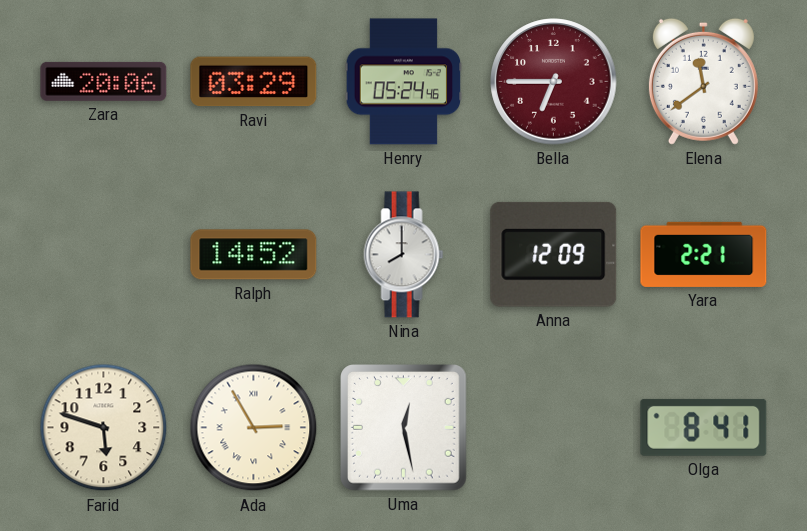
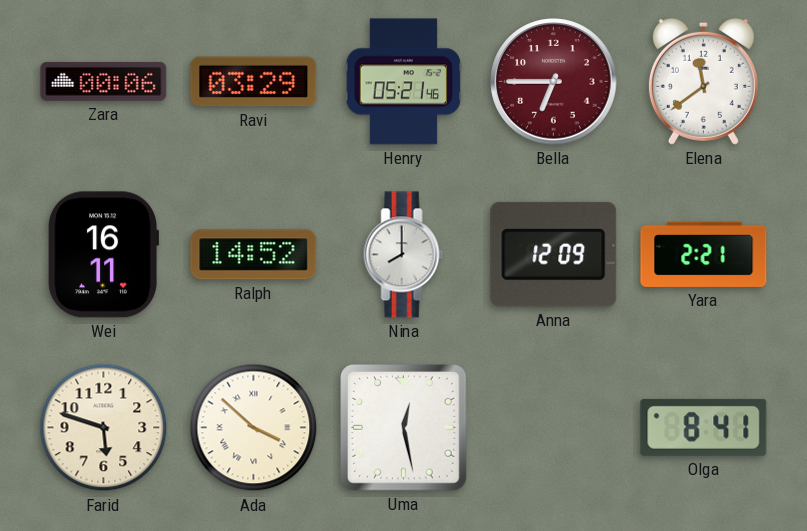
Zara: 20:06 -> 00:06 (104, 81)
Henry: 05:24 -> 05:21 (404, 82)
Wei: none -> 16:11 (103, 255)
Ada: 2:55 -> 3:52 (254, 428)
